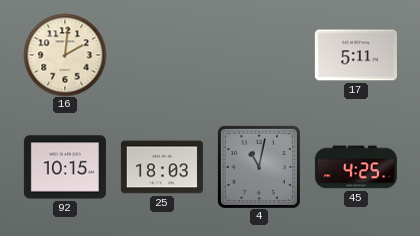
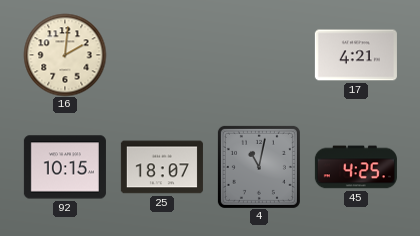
17: 5:11 -> 4:21 (356, 55)
25: 18:03 -> 18:07 (162, 167)
